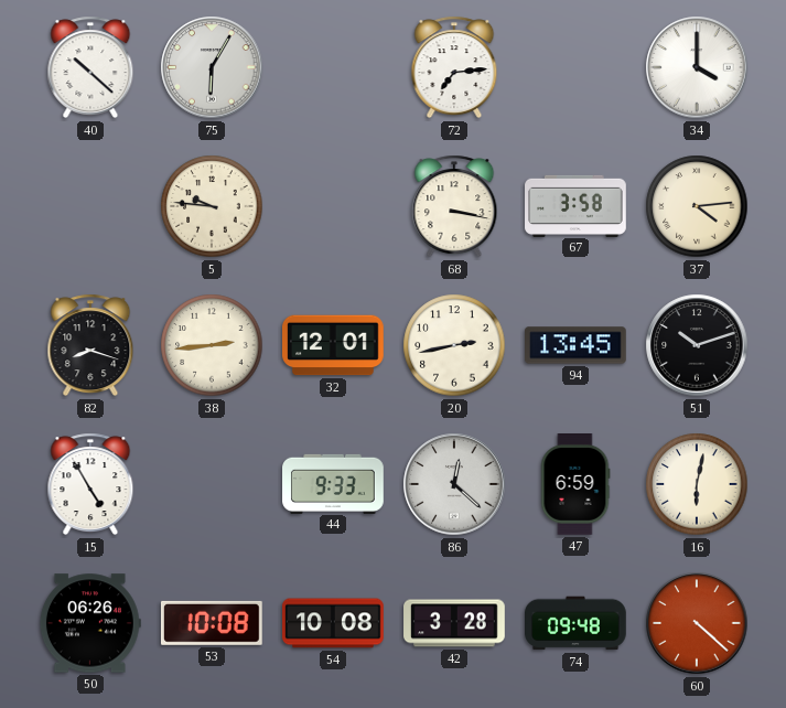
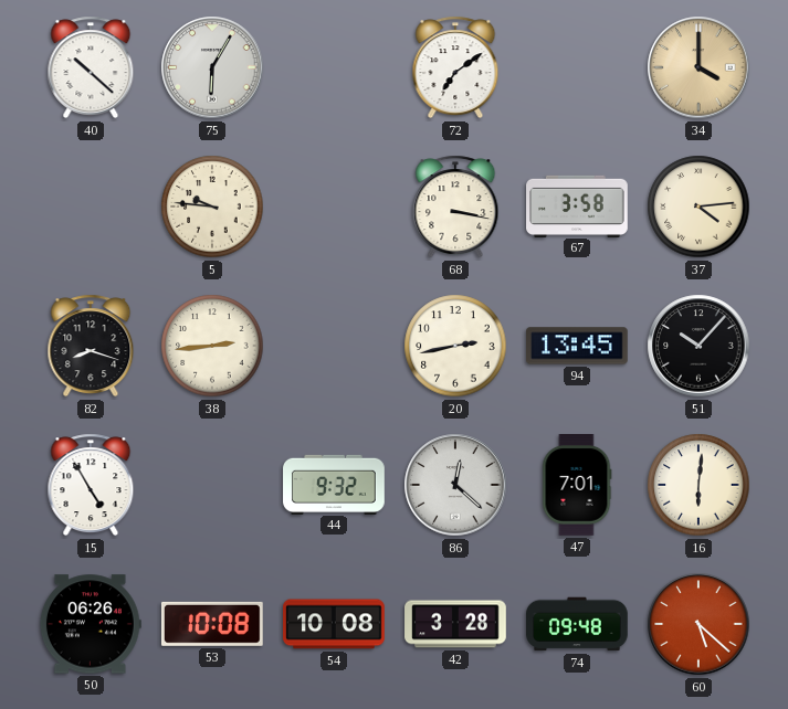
72: 7:14 -> 7:09 (455, 67)
34 dial: white -> champagne (698, 67)
32: 12:01 -> none (334, 345)
51: 10:12 -> 10:07 (698, 346)
44: 9:33 -> 9:32 (334, 484)
47: 6:59 -> 7:01 (577, 486)
16: 6:02 -> 6:01 (698, 485)
60: 4:22 -> 5:22 (698, 624)
